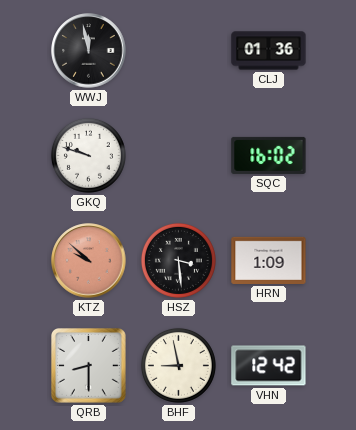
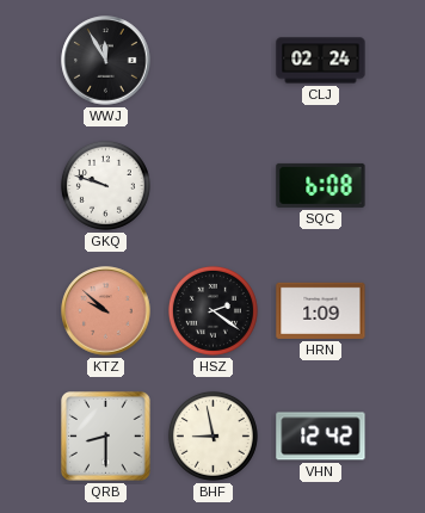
WWJ: 11:58 -> 11:55 (106, 61)
CLJ: 01:36 -> 02:24 (321, 61)
SQC: 16:02 -> 6:08 (321, 185)
HSZ: 3:29 -> 2:21 (213, 310)
